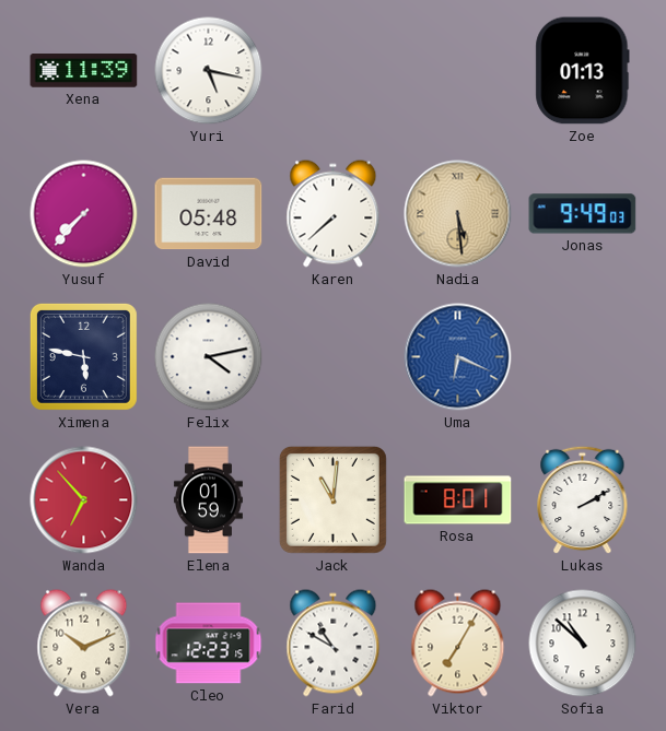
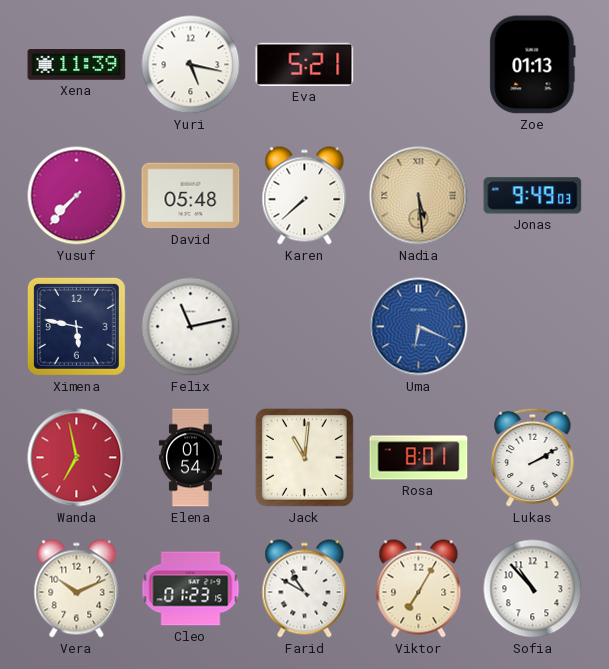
Eva: none -> 5:21 (305, 64)
Felix: 4:13 -> 11:13 (191, 327)
Wanda: 6:53 -> 6:58 (77, 458)
Elena: 01:59 -> 01:54 (190, 458)
Cleo: 12:23 -> 01:23 (191, 589)
Sofia: 10:52 -> 10:53 (533, 589)
